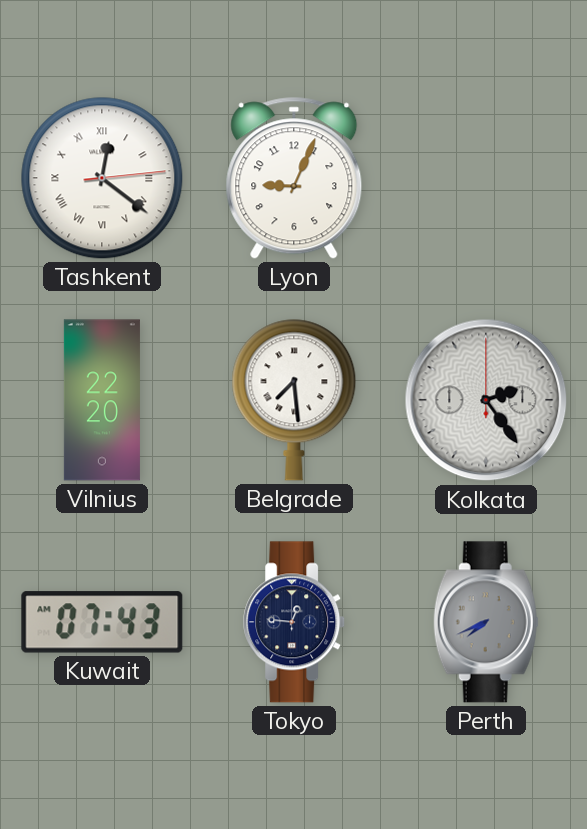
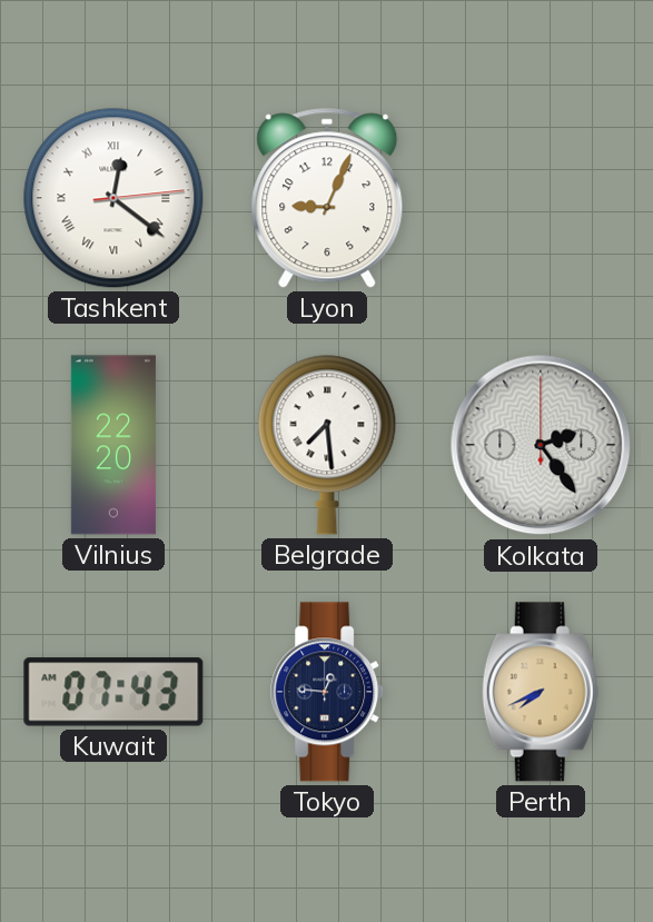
Perth dial: grey -> champagne (541, 692)
